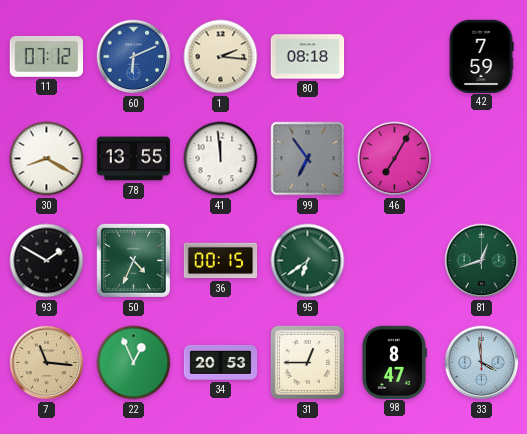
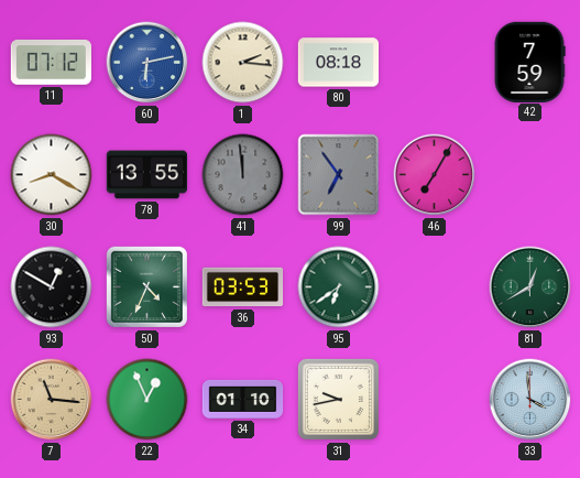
60: 6:11 -> 6:13 (147, 63)
41 dial: white -> grey (243, 175)
93: 1:50 -> 12:50 (52, 287)
36: 00:15 -> 03:53 (243, 287)
81: 12:42 -> 12:40 (530, 287)
34: 20:53 -> 01:10 (243, 399)
31: 12:45 -> 9:43 (338, 399)
98: 8:47 -> none (394, 362)
